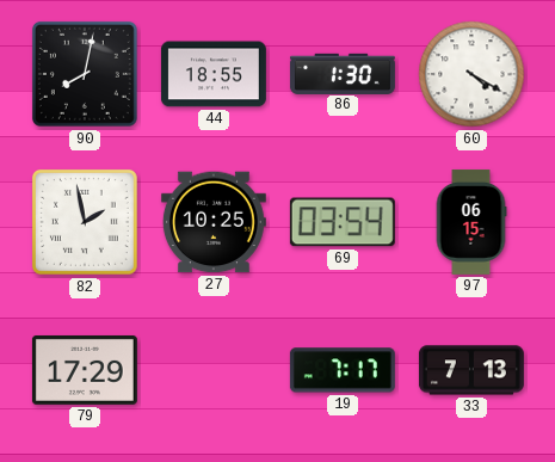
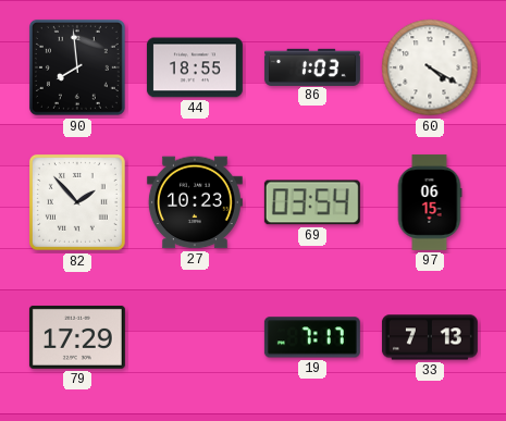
90: 8:02 -> 7:59 (77, 67)
86: 1:30 -> 1:03 (312, 66)
82: 1:58 -> 1:53 (77, 202)
27: 10:25 -> 10:23 (195, 202)
